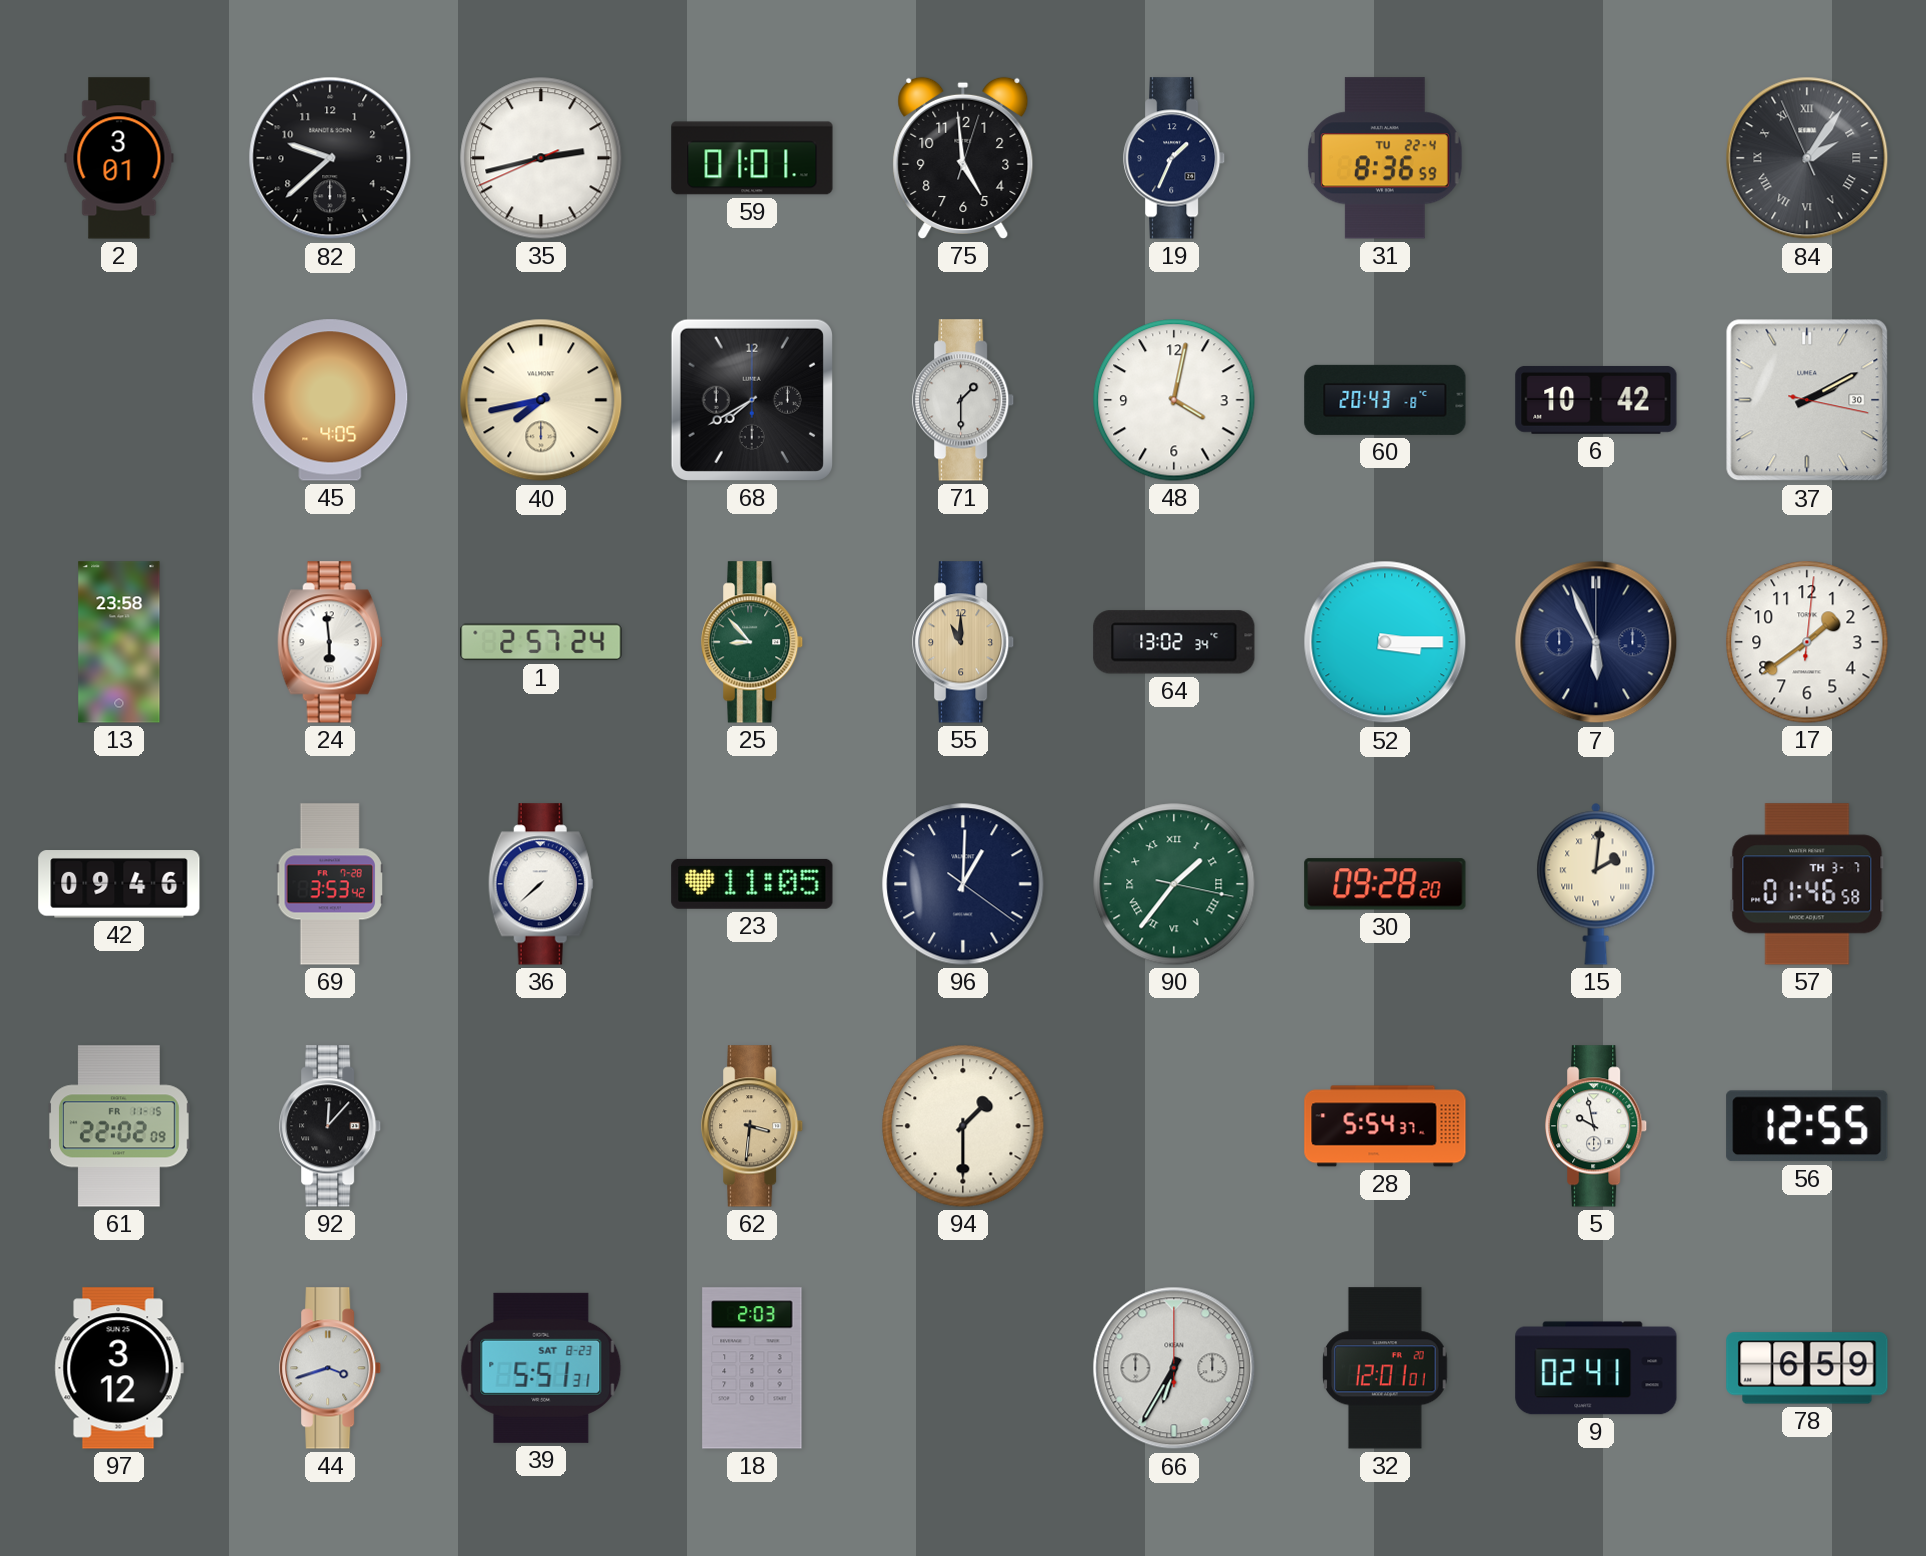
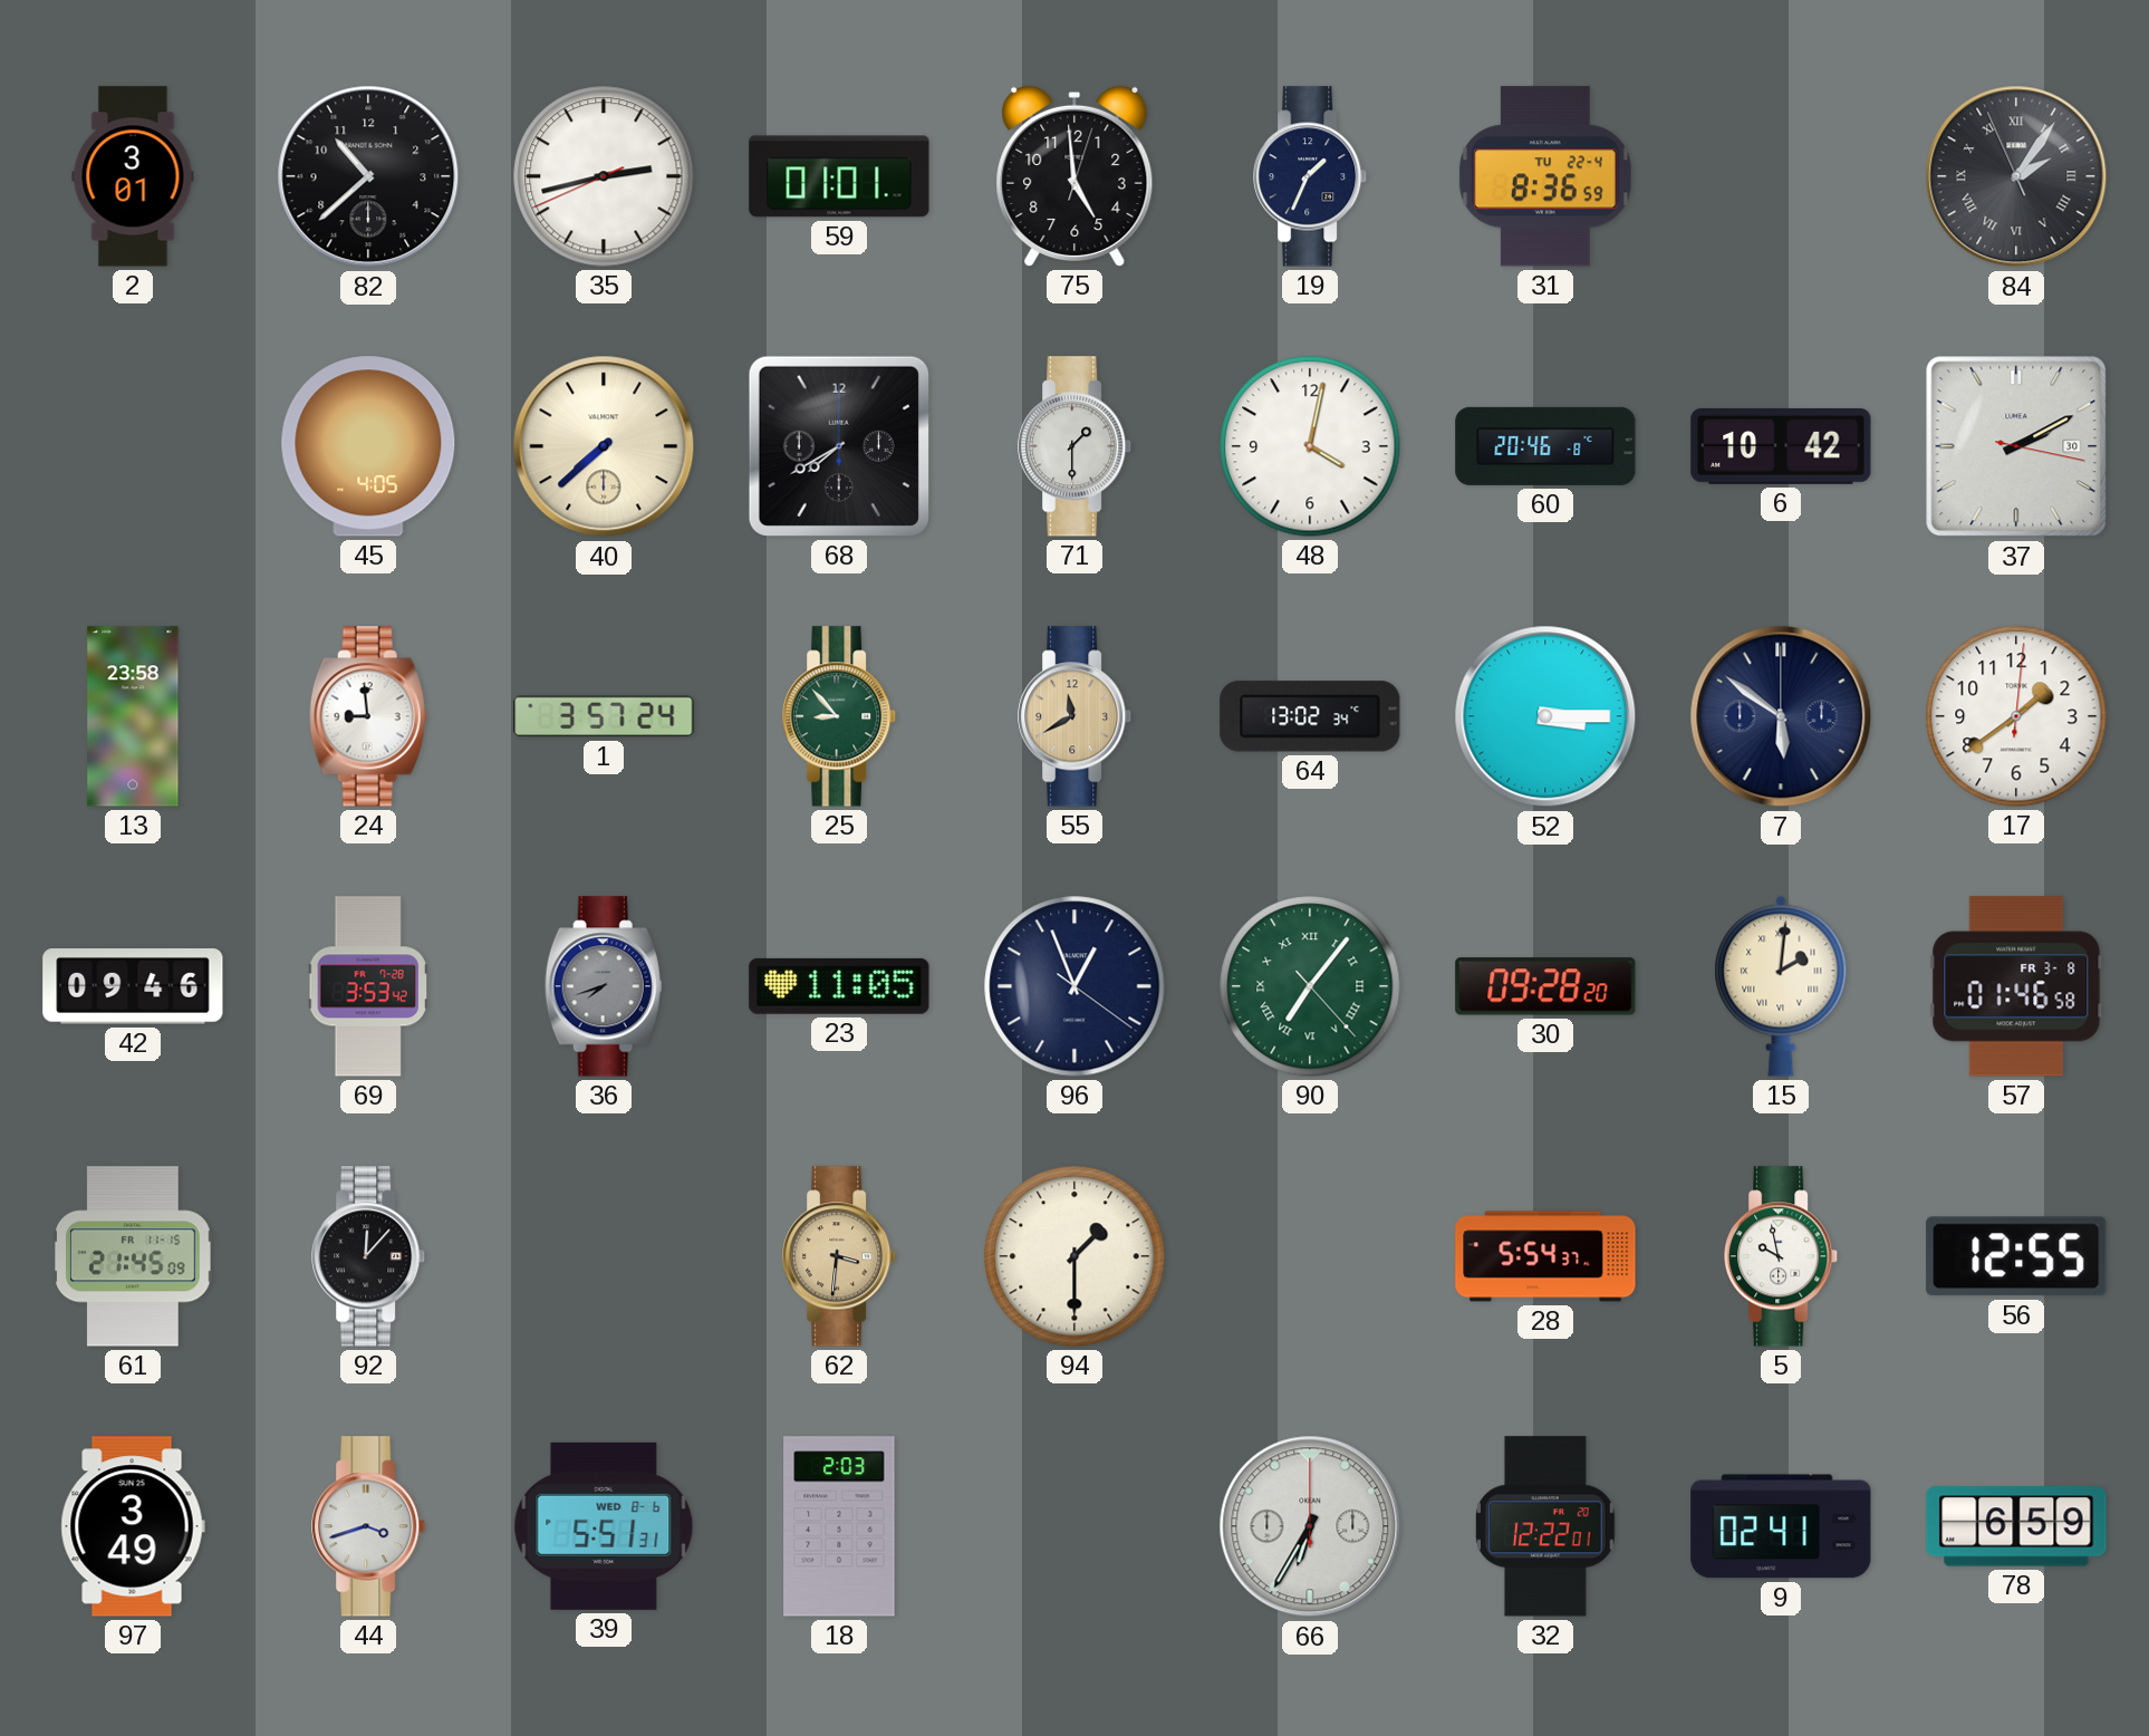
82: 9:38 -> 10:38 (368, 176)
40: 7:43 -> 7:38 (604, 446)
60: 20:43 -> 20:46 (1545, 446)
24: 5:59 -> 8:59 (368, 716)
1: 2:57 -> 3:57 (604, 716)
55: 11:00 -> 11:40 (1076, 716)
7: 5:56 -> 5:51 (1781, 716)
36: 7:38 -> 7:42 (604, 986)
36 dial: white -> grey (604, 986)
96: 1:00 -> 12:56 (1074, 986)
90: 1:36 -> 7:06 (1310, 986)
57 date: TH 3-7 -> FR 3-8 (2016, 986)
61: 22:02 -> 21:45 (134, 1256)
97: 3:12 -> 3:49 (133, 1526)
39 date: SAT 8-23 -> WED 8-6 (604, 1526)
32: 12:01 -> 12:22 (1546, 1526)
